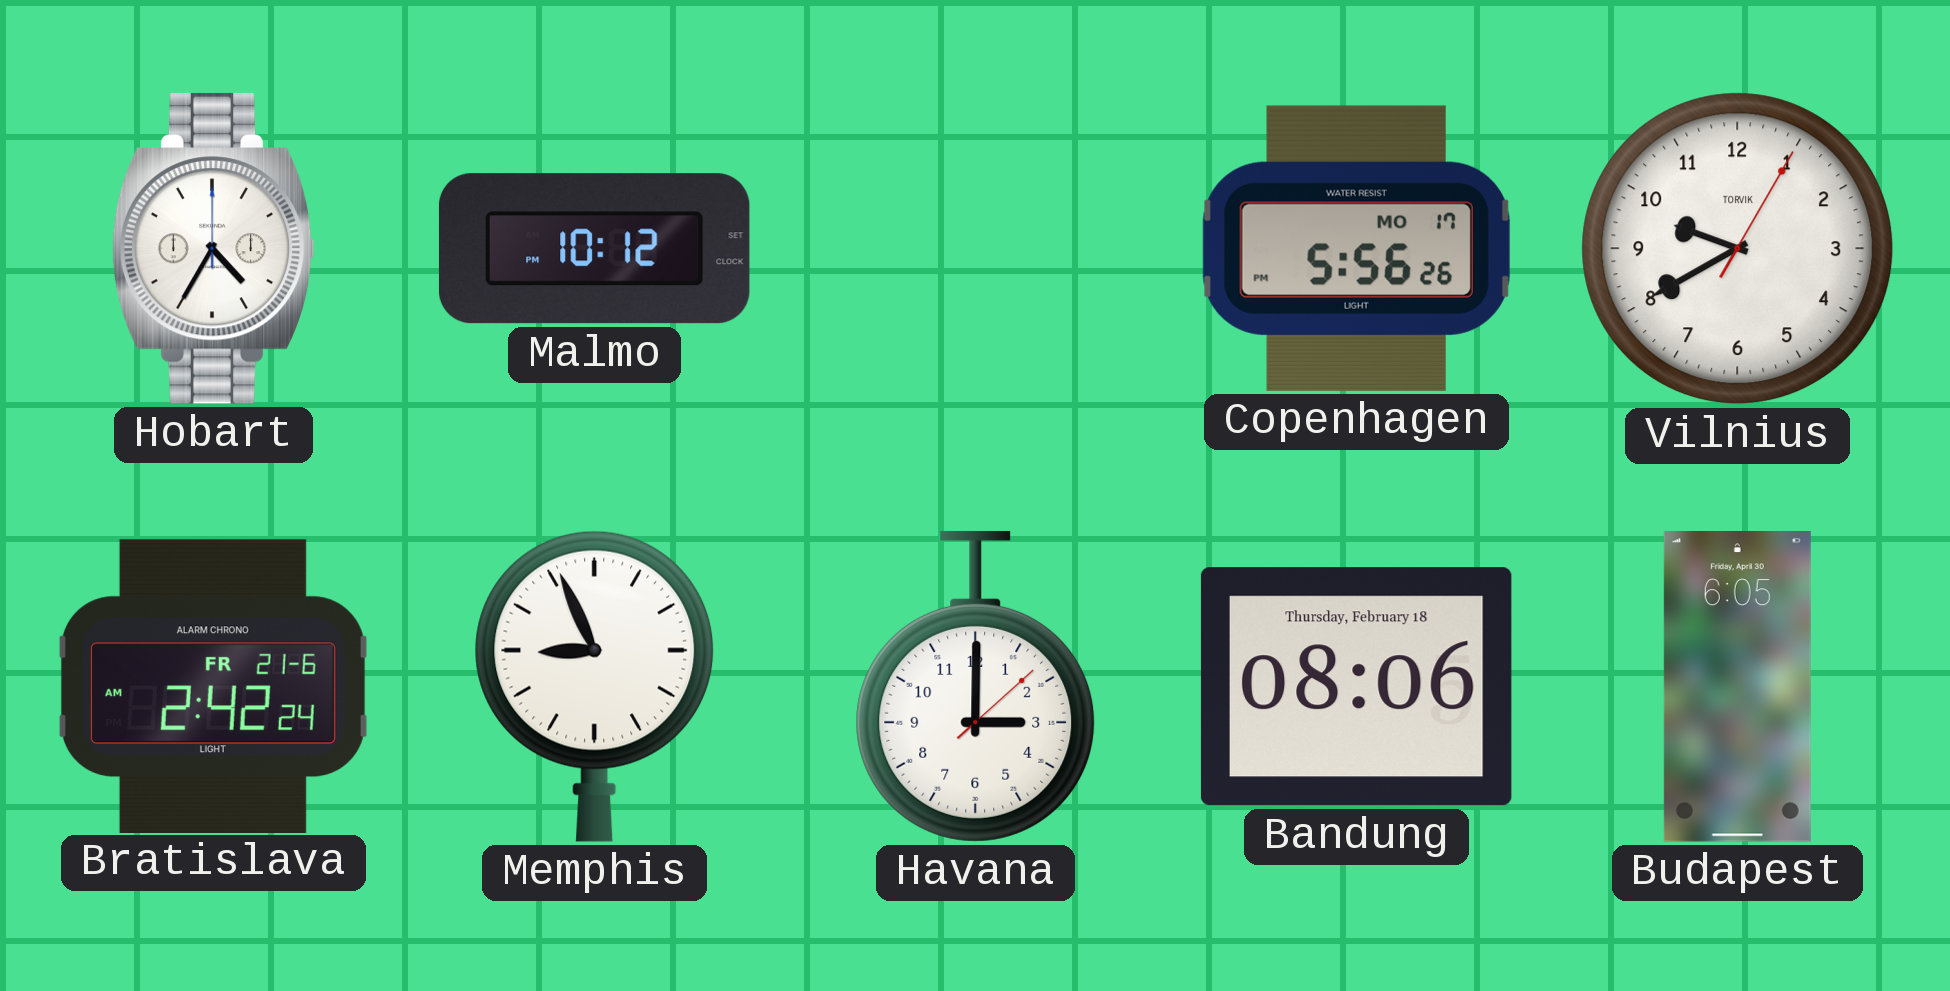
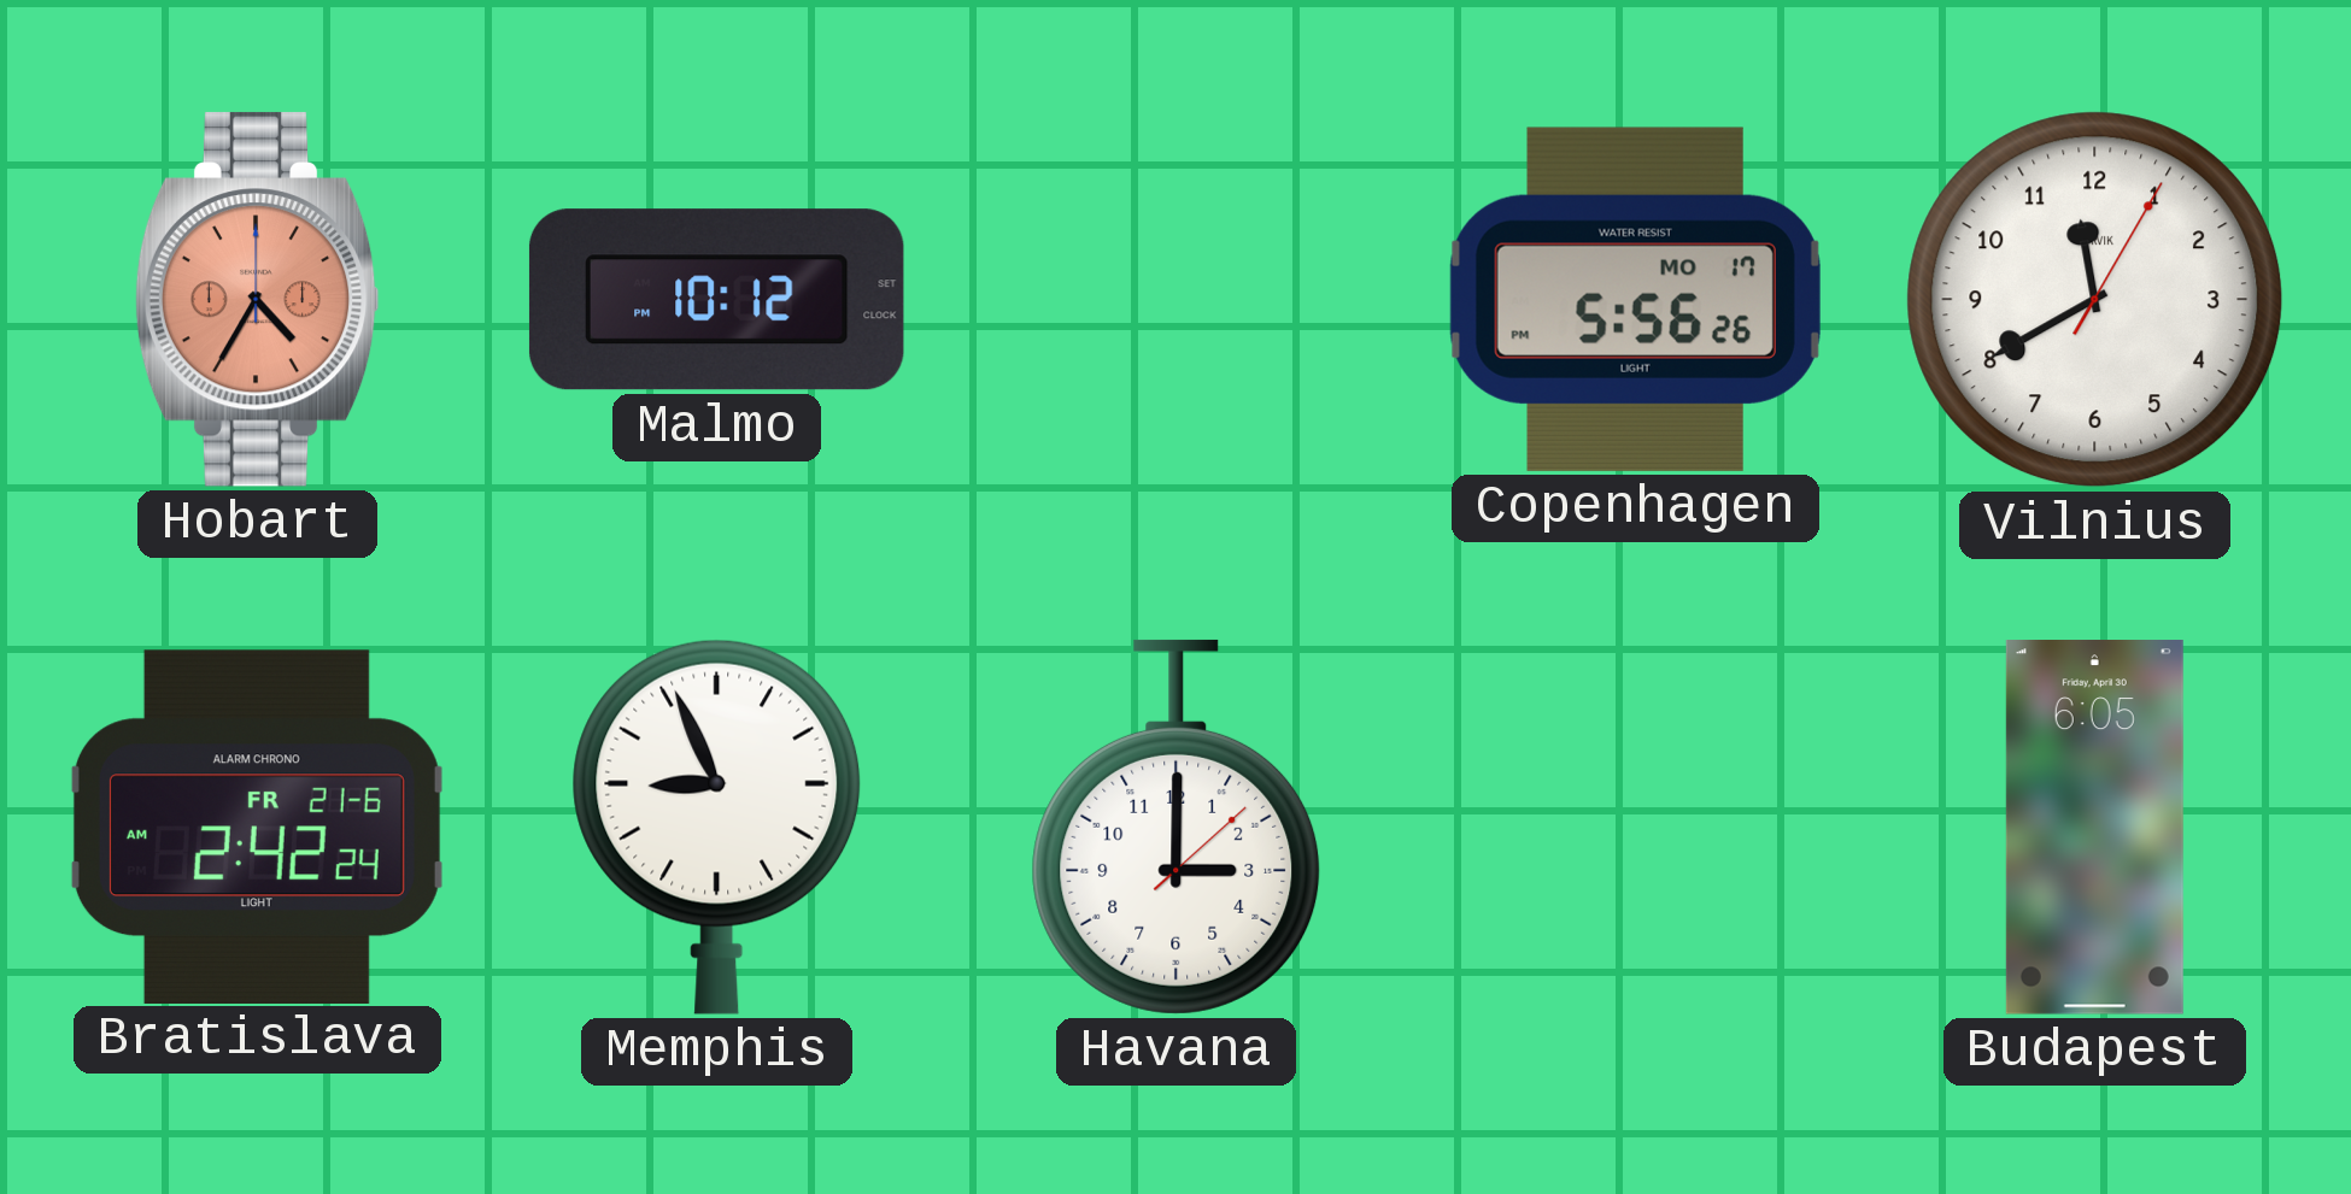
Hobart dial: white -> salmon (257, 299)
Vilnius: 9:40 -> 11:40 (2095, 300)
Bandung: 08:06 -> none (1356, 687)
